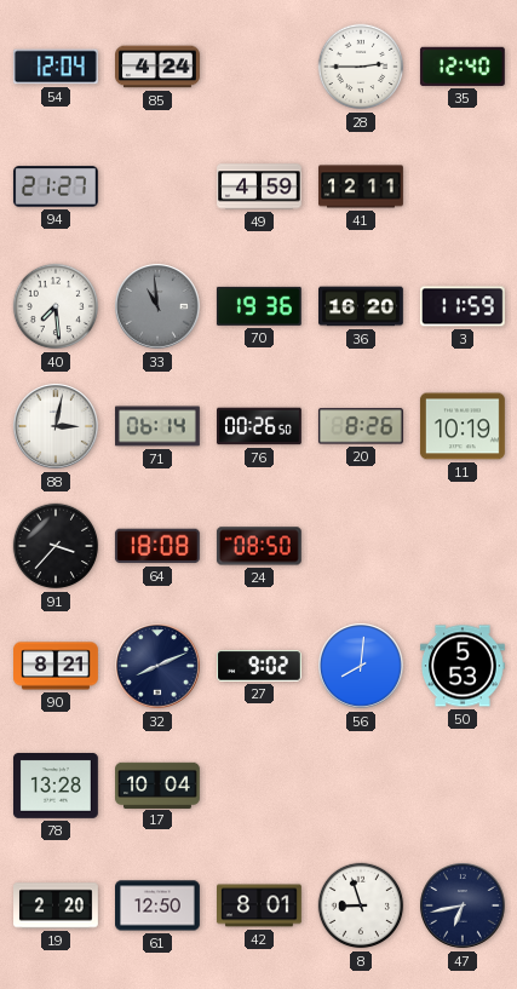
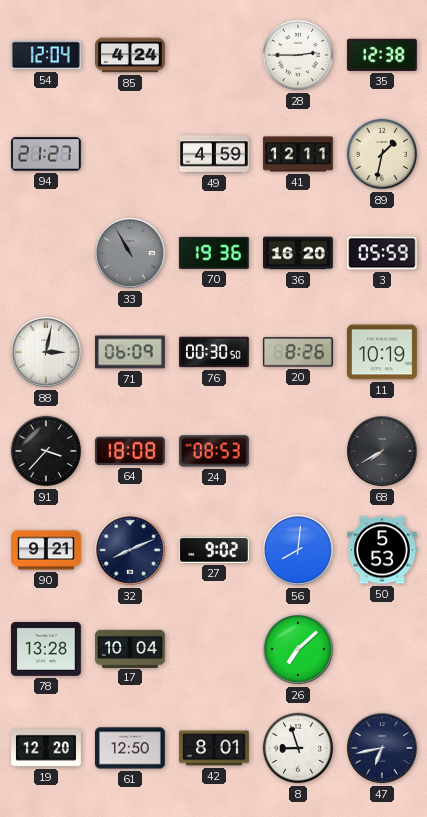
35: 12:40 -> 12:38 (382, 55)
89: none -> 1:32 (382, 154)
40: 7:29 -> none (56, 306)
33: 10:59 -> 10:55 (130, 253)
3: 11:59 -> 05:59 (382, 253)
71: 06:14 -> 06:09 (131, 352)
76: 00:26 -> 00:30 (215, 352)
24: 08:50 -> 08:53 (214, 451)
68: none -> 7:40 (382, 451)
90: 8:21 -> 9:21 (47, 550)
26: none -> 7:08 (298, 649)
19: 2:20 -> 12:20 (47, 748)
